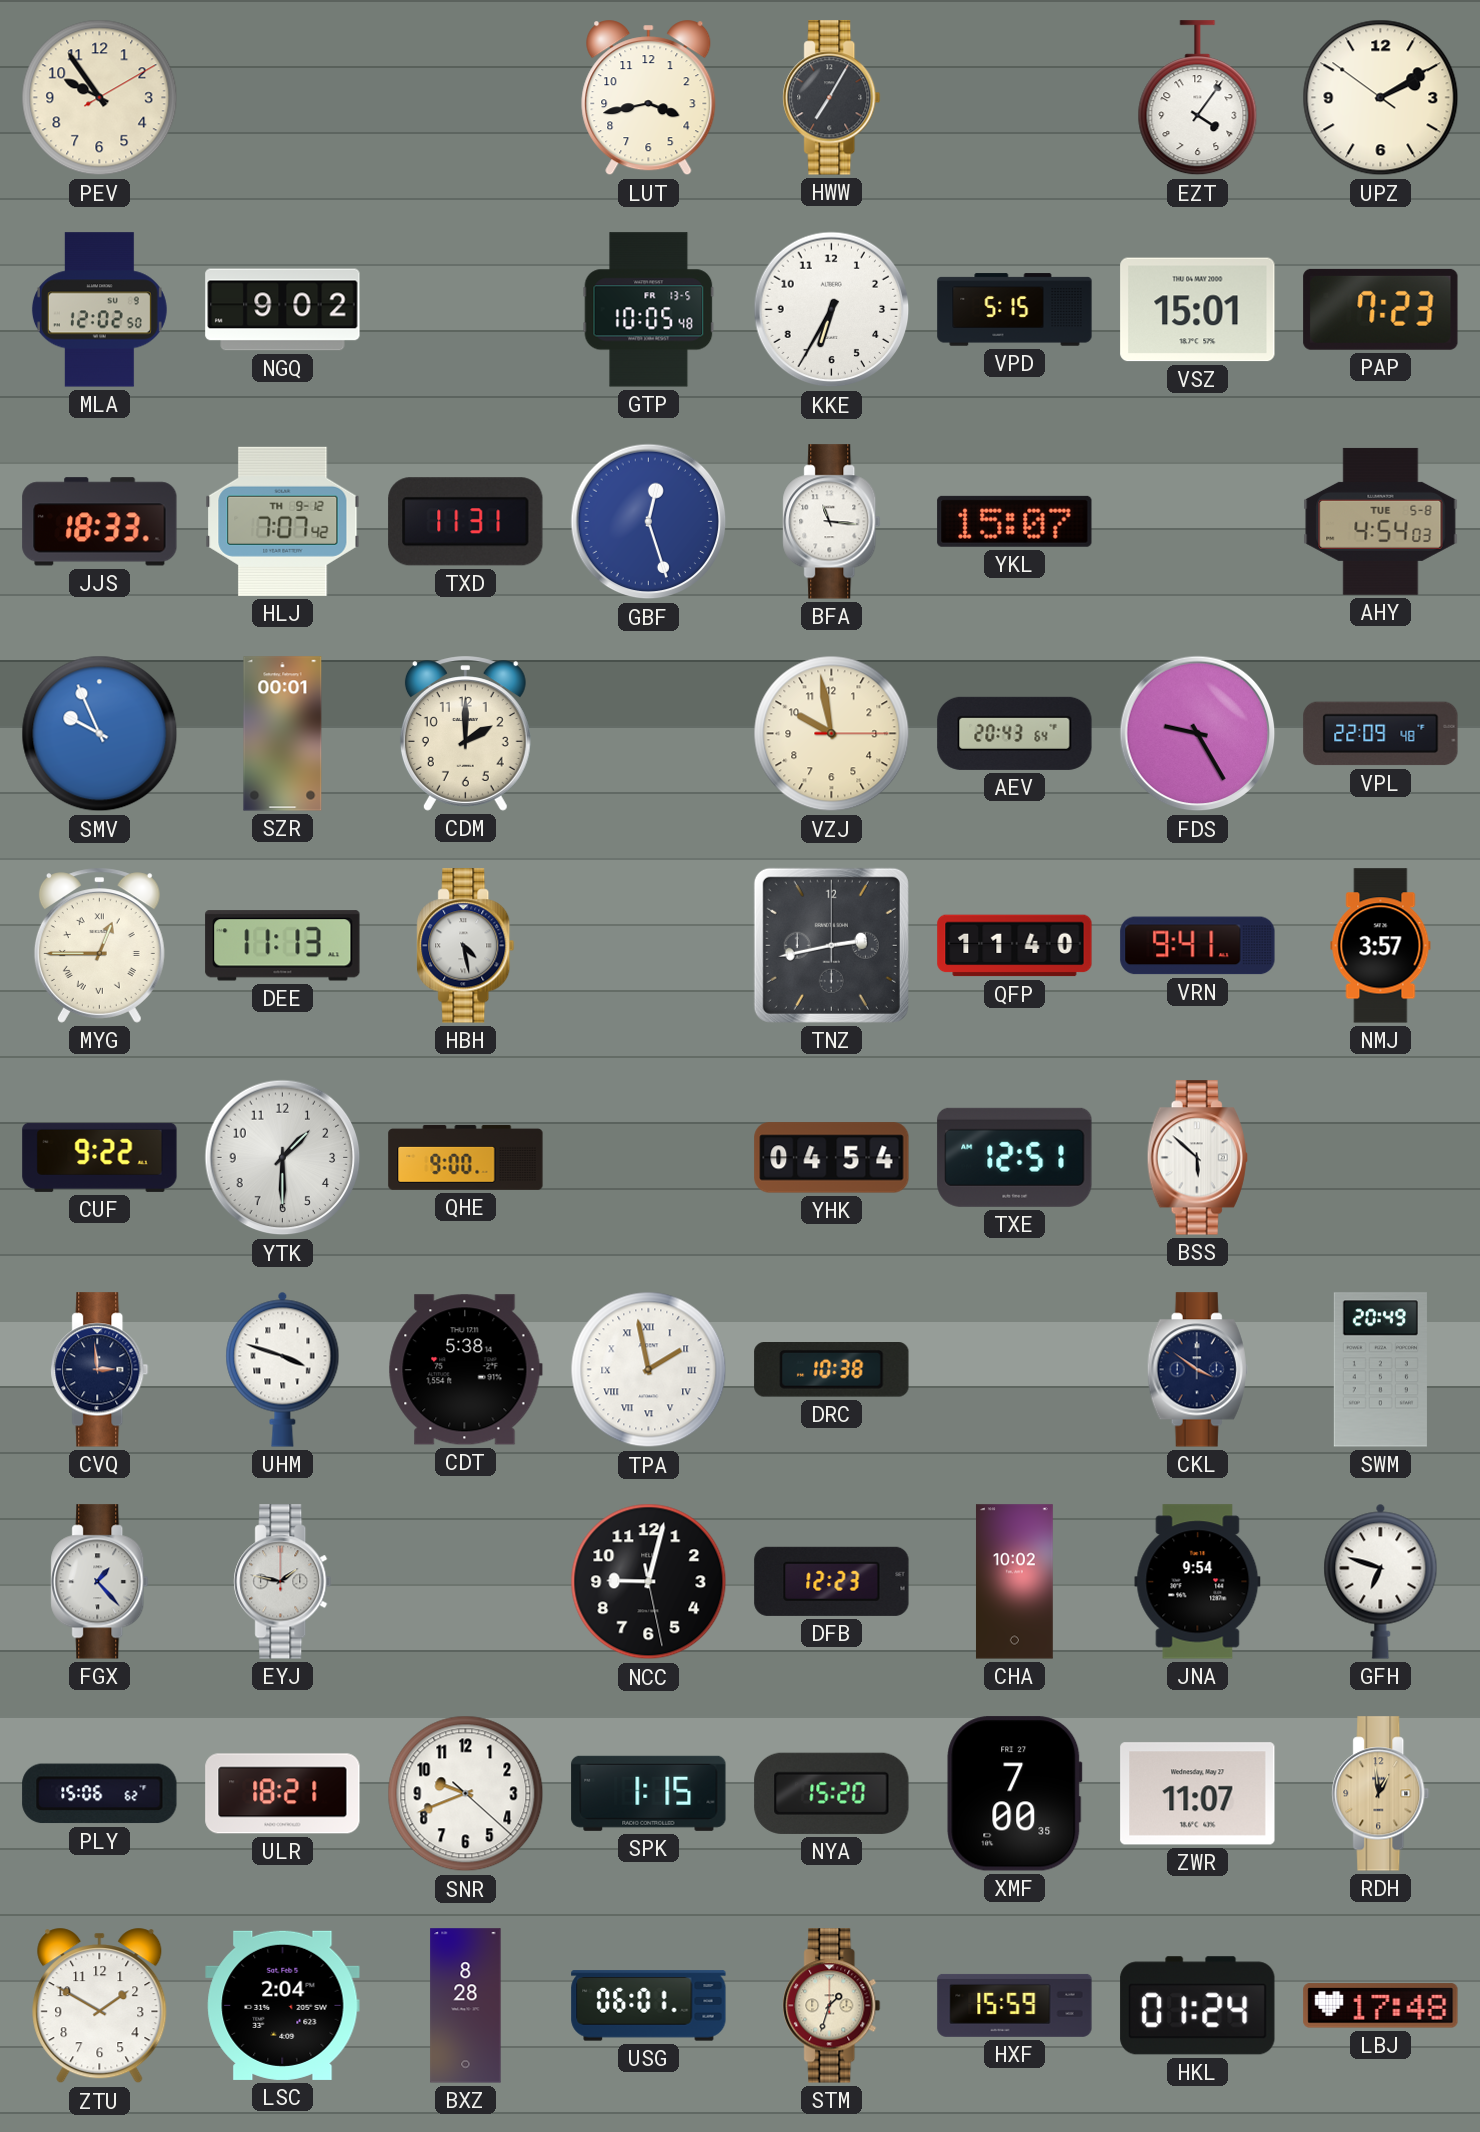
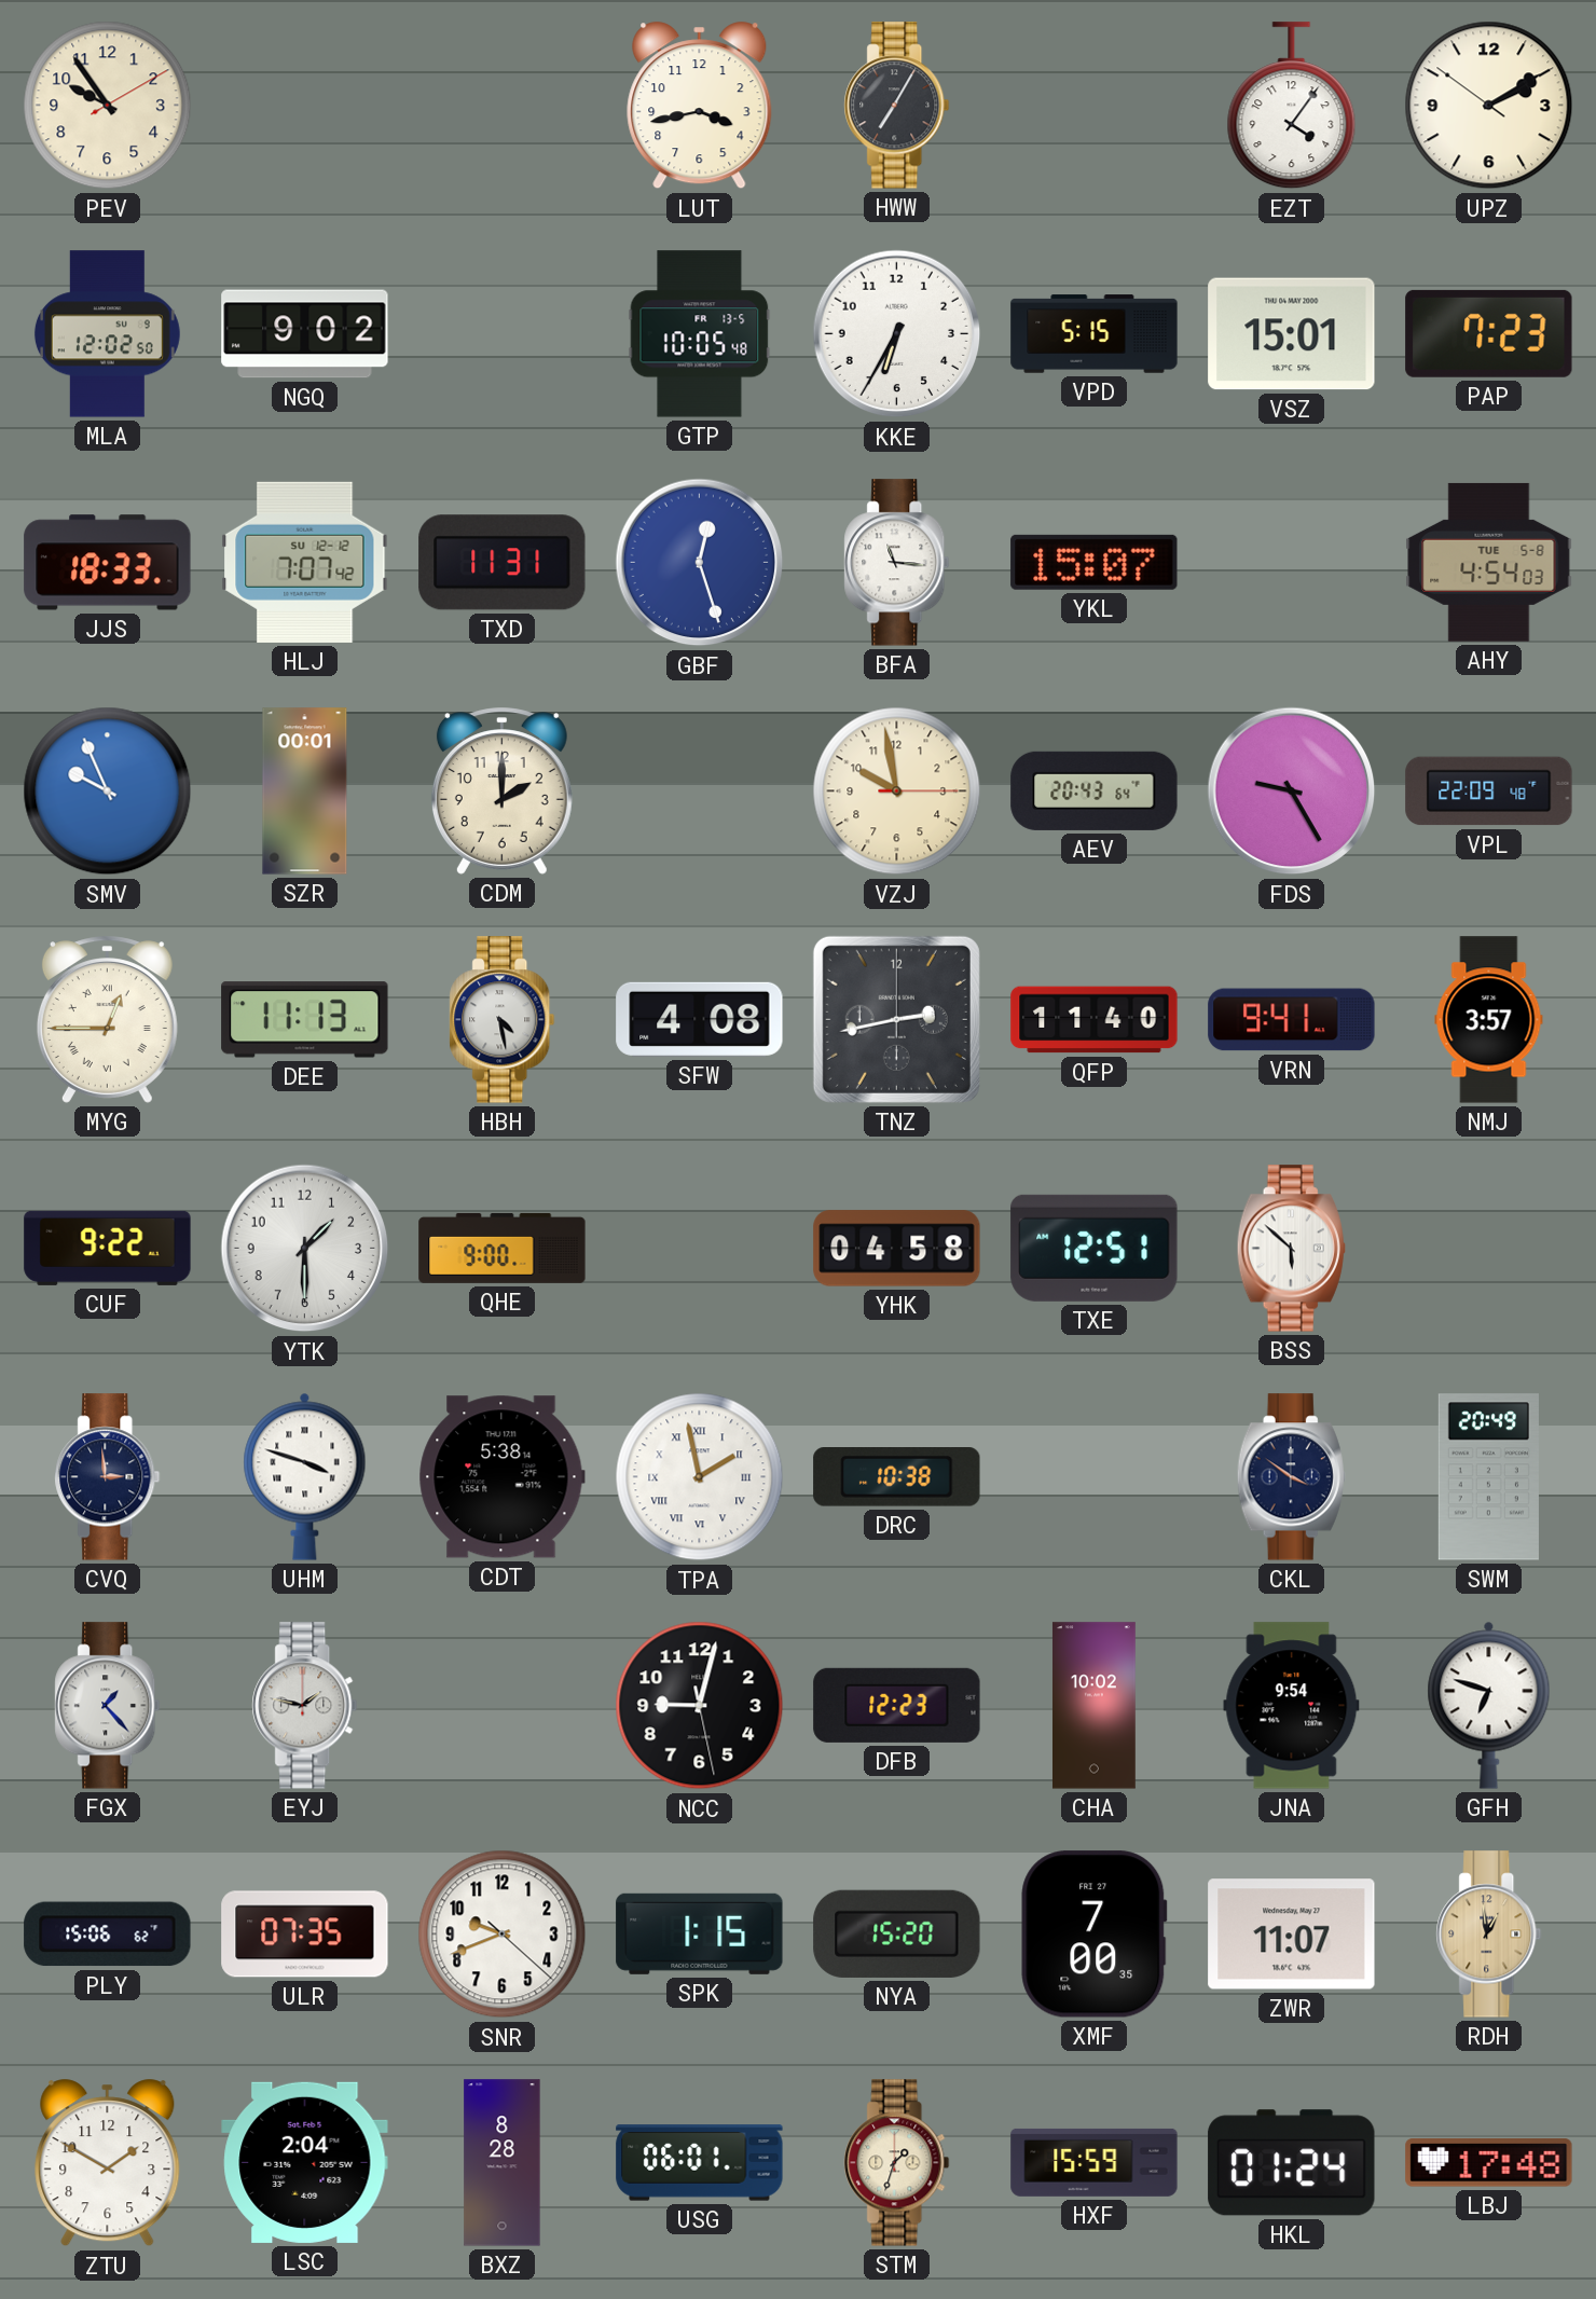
HLJ date: TH 9-12 -> SU 12-12 (305, 562)
SFW: none -> 4:08 (700, 1019)
YHK: 04:54 -> 04:58 (897, 1249)
ULR: 18:21 -> 07:35 (305, 1935)
